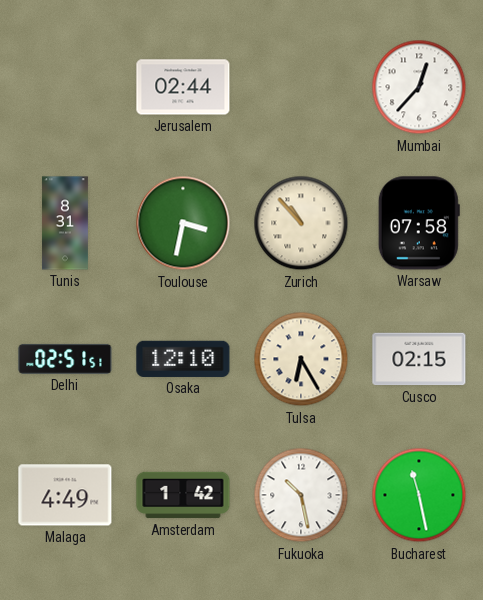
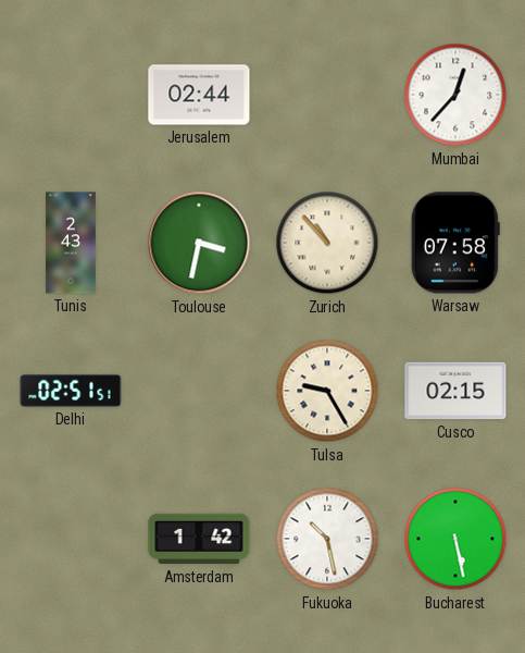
Tunis: 8:31 -> 2:43 (72, 243)
Osaka: 12:10 -> none (183, 359)
Tulsa: 6:25 -> 9:25 (327, 391)
Malaga: 4:49 -> none (65, 495)
Bucharest: 11:28 -> 5:28 (455, 539)
